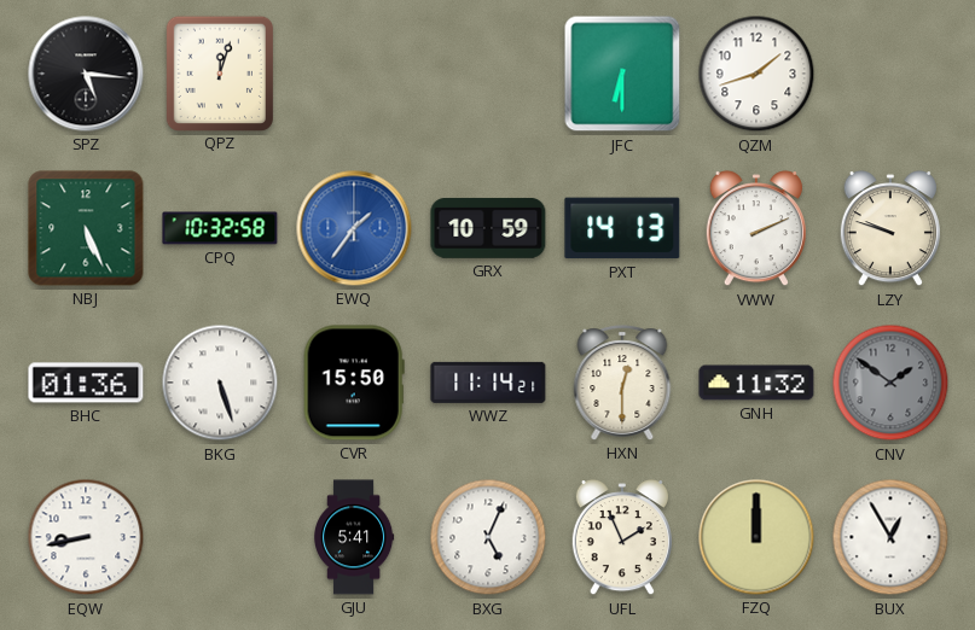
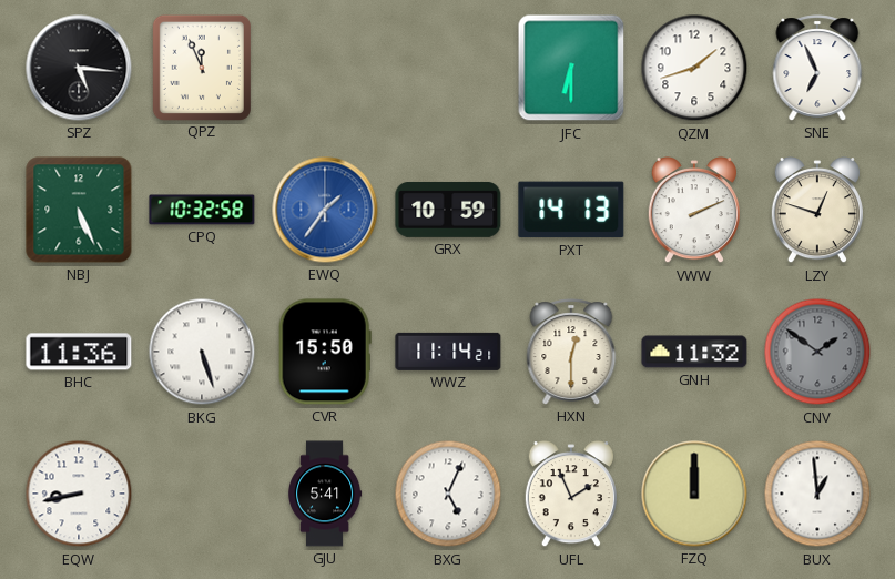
QPZ: 12:03 -> 11:56 (202, 67)
SNE: none -> 6:56 (817, 68)
LZY: 9:48 -> 12:48 (817, 211)
BHC: 01:36 -> 11:36 (79, 352)
BUX: 12:55 -> 12:59 (817, 494)
